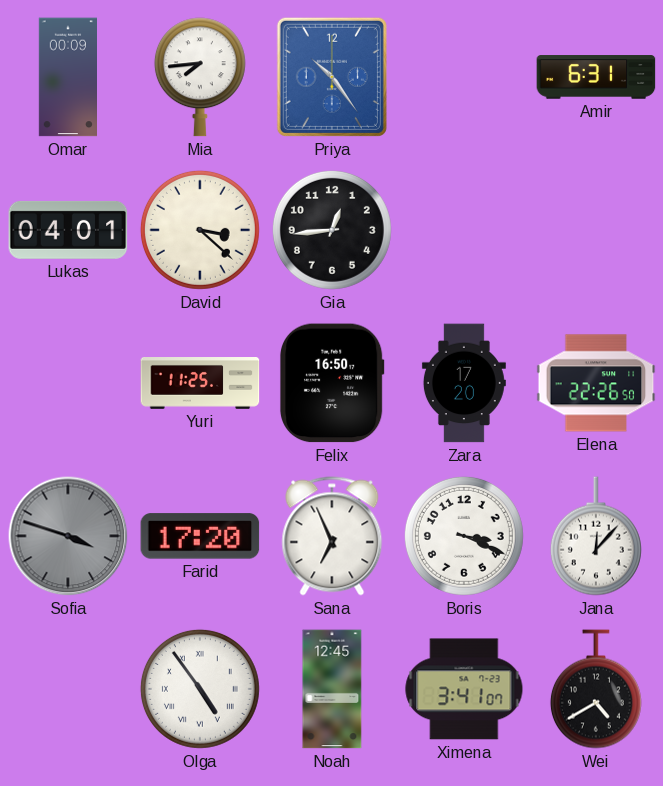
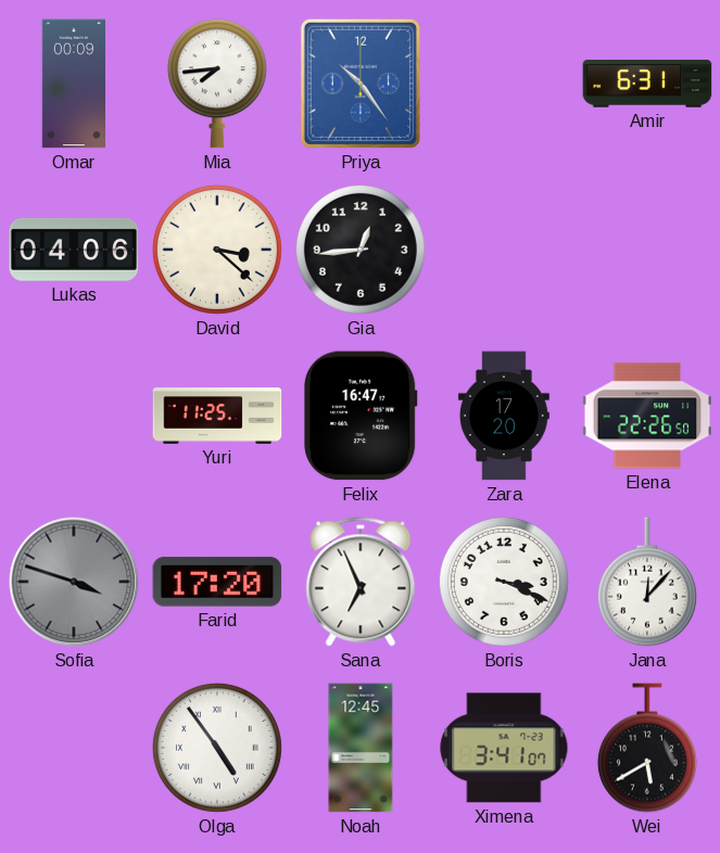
Lukas: 04:01 -> 04:06 (74, 250)
Felix: 16:50 -> 16:47 (361, 416)
Wei: 4:40 -> 5:40 (647, 748)
